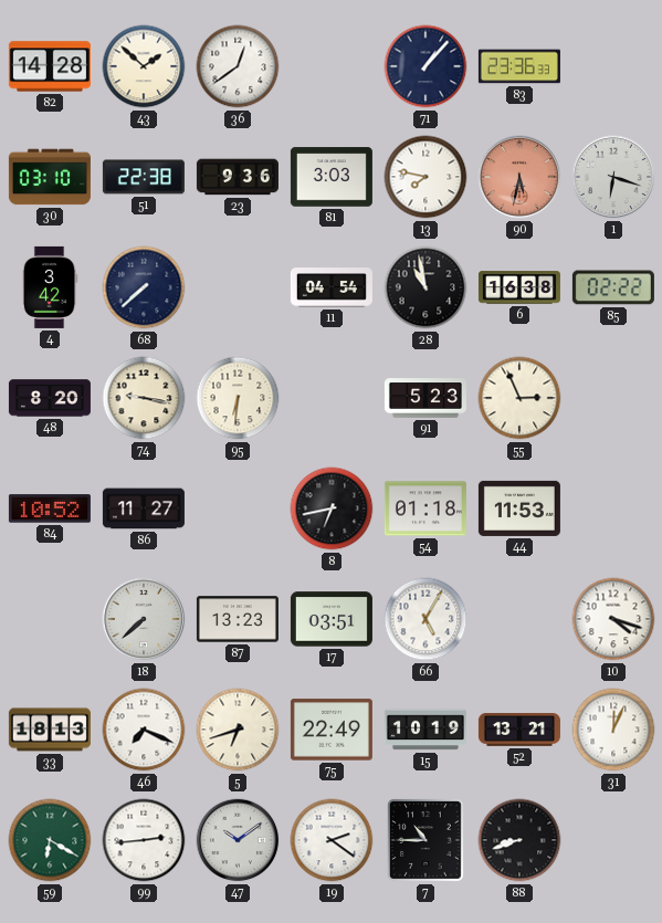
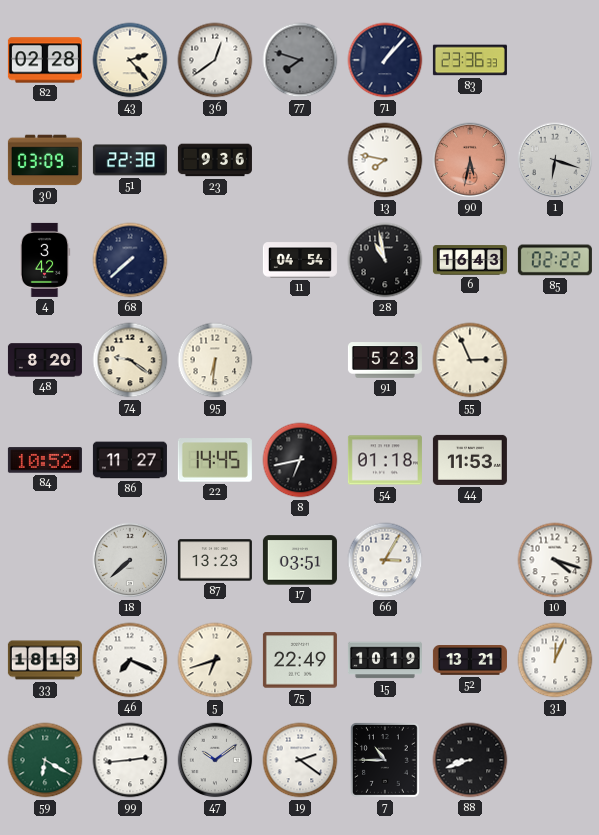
82: 14:28 -> 02:28 (45, 60)
43: 1:52 -> 2:23 (130, 60)
77: none -> 7:48 (300, 60)
30: 03:10 -> 03:09 (45, 160)
81: 3:03 -> none (332, 177)
6: 16:38 -> 16:43 (470, 260)
74: 9:17 -> 9:21 (130, 360)
22: none -> 14:45 (215, 460)
66: 5:05 -> 3:05 (385, 560)
